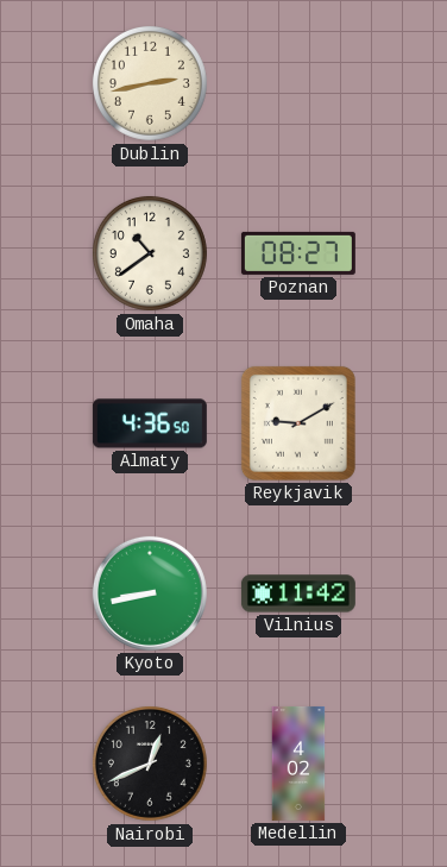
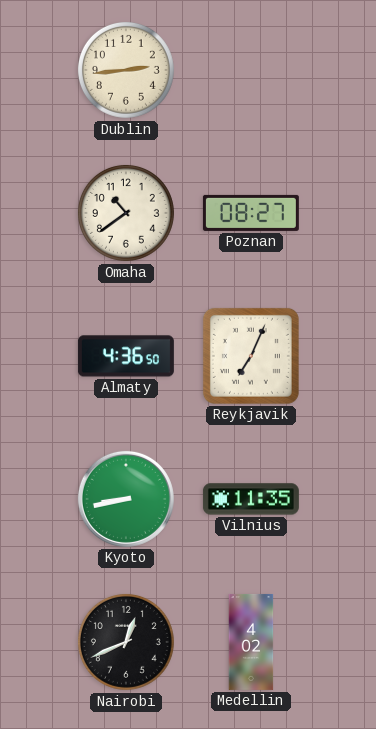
Dublin: 2:43 -> 2:44 (126, 70)
Reykjavik: 9:10 -> 7:04 (251, 356)
Vilnius: 11:42 -> 11:35 (251, 499)
